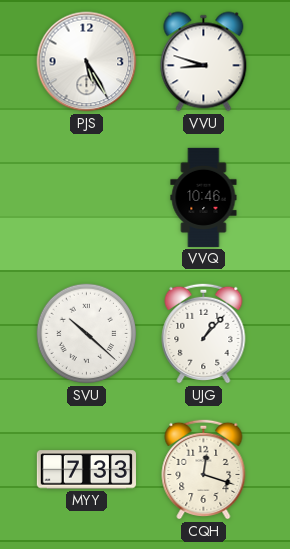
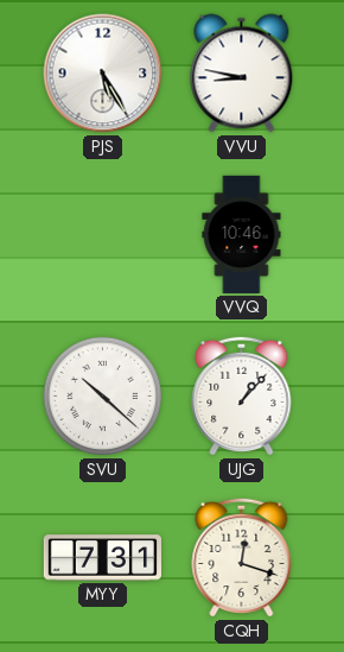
VVU: 8:48 -> 8:47 (242, 74)
MYY: 7:33 -> 7:31 (102, 558)
